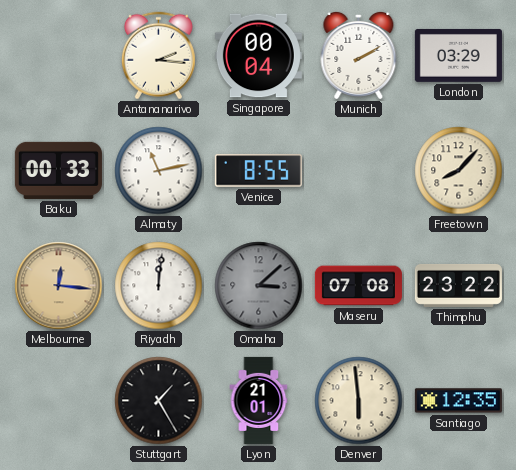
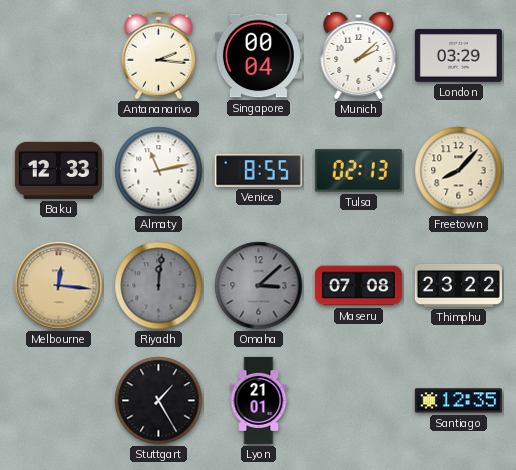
Munich: 2:10 -> 2:08 (359, 55)
Baku: 00:33 -> 12:33 (58, 170)
Tulsa: none -> 02:13 (358, 171)
Riyadh dial: white -> grey (159, 286)
Denver: 5:59 -> none (359, 401)
